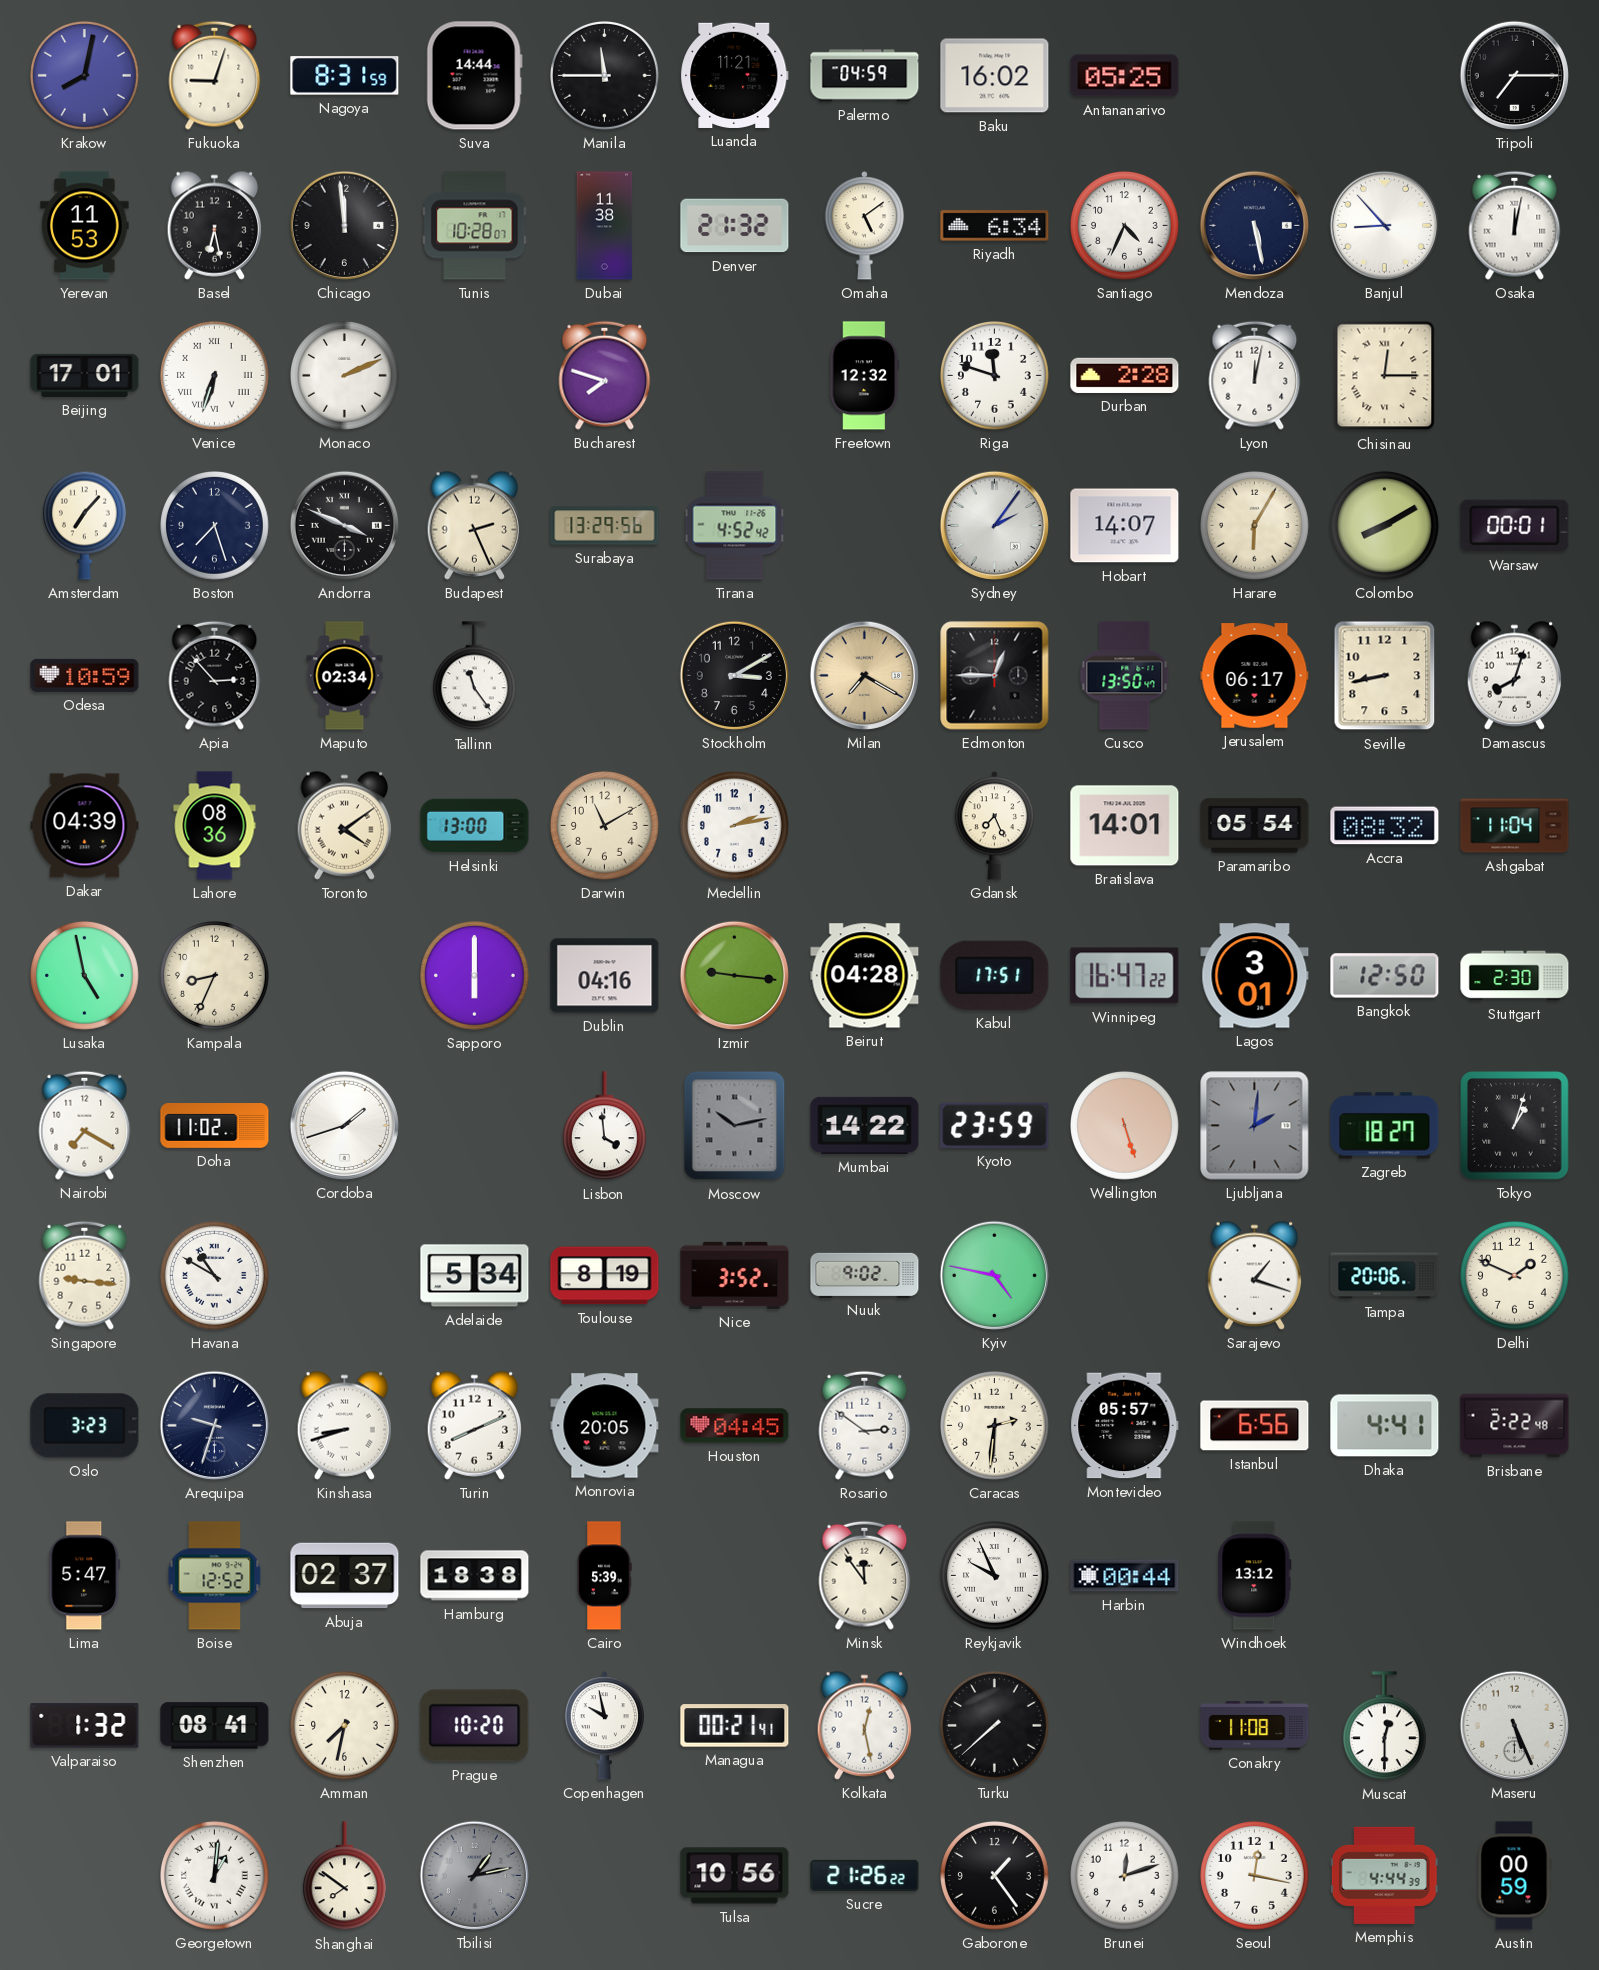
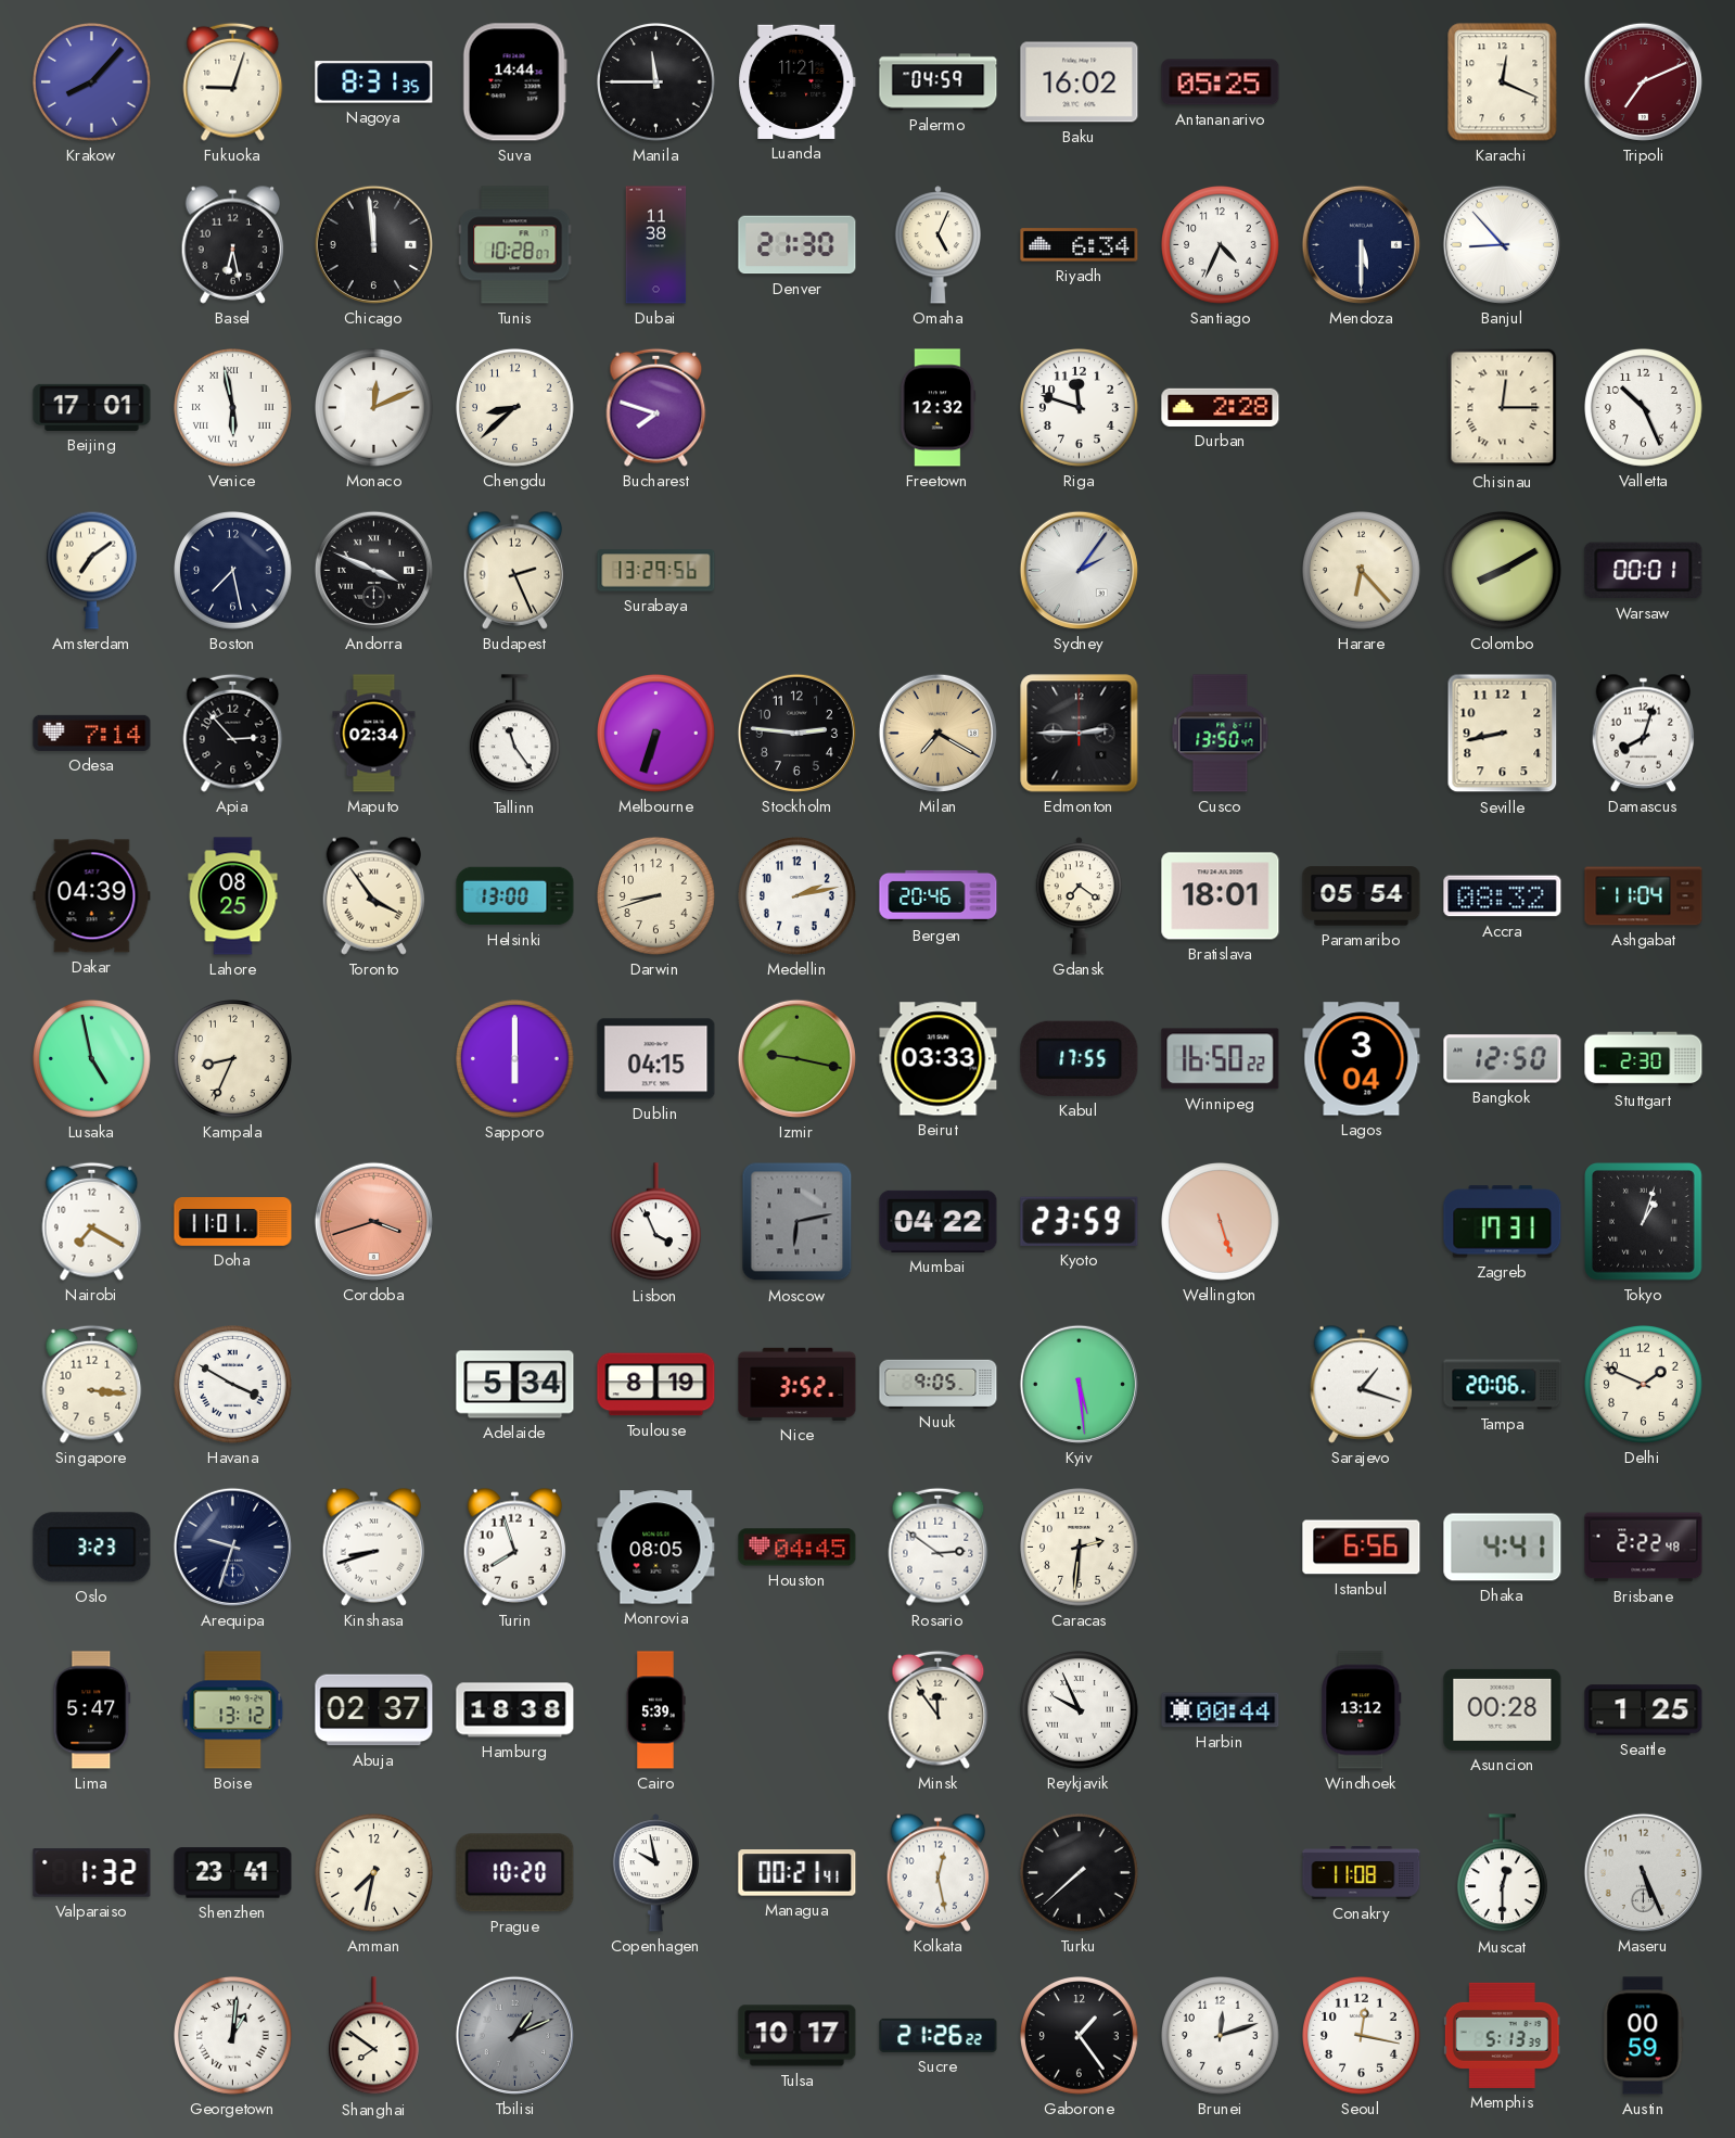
Krakow: 8:02 -> 8:07 (92, 82)
Nagoya: 8:31:59 -> 8:31:35 (374, 82)
Karachi: none -> 12:19 (1503, 82)
Tripoli: 7:15 -> 7:11 (1643, 81)
Tripoli dial: black -> burgundy (1643, 81)
Yerevan: 11:53 -> none (85, 226)
Denver: 21:32 -> 21:30 (798, 245)
Omaha: 5:09 -> 5:04 (939, 245)
Mendoza: 5:28 -> 5:30 (1361, 244)
Osaka: 12:02 -> none (1515, 225)
Venice: 6:33 -> 5:58 (233, 408)
Monaco: 2:11 -> 12:11 (374, 408)
Chengdu: none -> 8:38 (515, 408)
Lyon: 12:02 -> none (1255, 375)
Valletta: none -> 10:26 (1644, 408)
Amsterdam: 7:07 -> 7:09 (91, 570)
Boston: 7:27 -> 7:28 (233, 571)
Tirana: 4:52 -> none (735, 526)
Hobart: 14:07 -> none (1125, 526)
Harare: 6:05 -> 6:23 (1362, 571)
Odesa: 10:59 -> 7:14 (92, 733)
Melbourne: none -> 6:33 (656, 734)
Stockholm: 3:10 -> 2:46 (796, 733)
Edmonton: 12:45 -> 2:45 (1080, 734)
Jerusalem: 06:17 -> none (1255, 676)
Lahore: 08:36 -> 08:25 (233, 896)
Toronto: 4:09 -> 3:54 (374, 895)
Darwin: 11:10 -> 8:42 (656, 896)
Bergen: none -> 20:46 (939, 895)
Gdansk: 7:26 -> 7:21 (1080, 896)
Bratislava: 14:01 -> 18:01 (1221, 896)
Dublin: 04:16 -> 04:15 (656, 1059)
Izmir: 9:16 -> 9:17 (796, 1058)
Beirut: 04:28 -> 03:33 (939, 1059)
Kabul: 17:51 -> 17:55 (1080, 1058)
Winnipeg: 16:47 -> 16:50 (1221, 1059)
Lagos: 3:01 -> 3:04 (1362, 1059)
Doha: 11:02 -> 11:01 (233, 1222)
Cordoba: 1:42 -> 3:42 (373, 1221)
Cordoba dial: white -> salmon (373, 1221)
Lisbon: 3:59 -> 3:56 (655, 1222)
Moscow: 10:13 -> 6:13 (798, 1222)
Mumbai: 14:22 -> 04:22 (939, 1221)
Ljubljana: 2:01 -> none (1255, 1126)
Zagreb: 18:27 -> 17:31 (1503, 1222)
Singapore: 9:16 -> 3:16 (92, 1384)
Havana: 10:50 -> 3:50 (233, 1385)
Nuuk: 9:02 -> 9:05 (939, 1384)
Kyiv: 4:47 -> 5:29 (1079, 1384)
Turin: 8:11 -> 7:57 (515, 1547)
Monrovia: 20:05 -> 08:05 (656, 1548)
Montevideo: 05:57 -> none (1125, 1426)
Boise: 12:52 -> 13:12 (233, 1710)
Asuncion: none -> 00:28 (1503, 1709)
Seattle: none -> 1:25 (1644, 1710)
Shenzhen: 08:41 -> 23:41 (233, 1873)
Tbilisi: 1:13 -> 1:11 (514, 2035)
Tulsa: 10:56 -> 10:17 (798, 2036)
Memphis: 4:44 -> 5:13 (1502, 2035)
